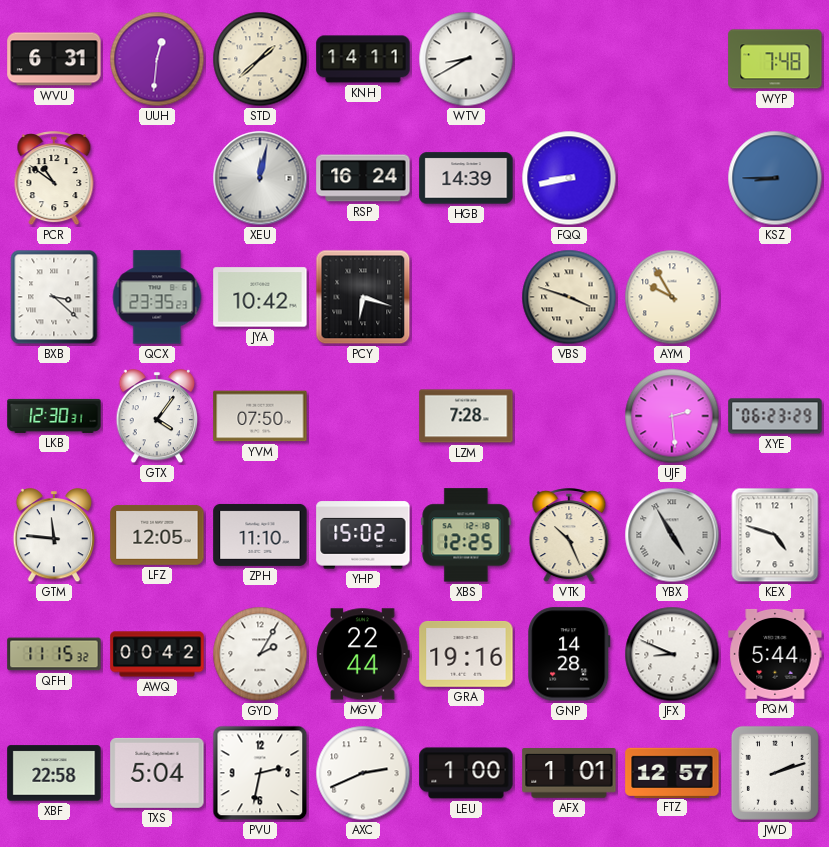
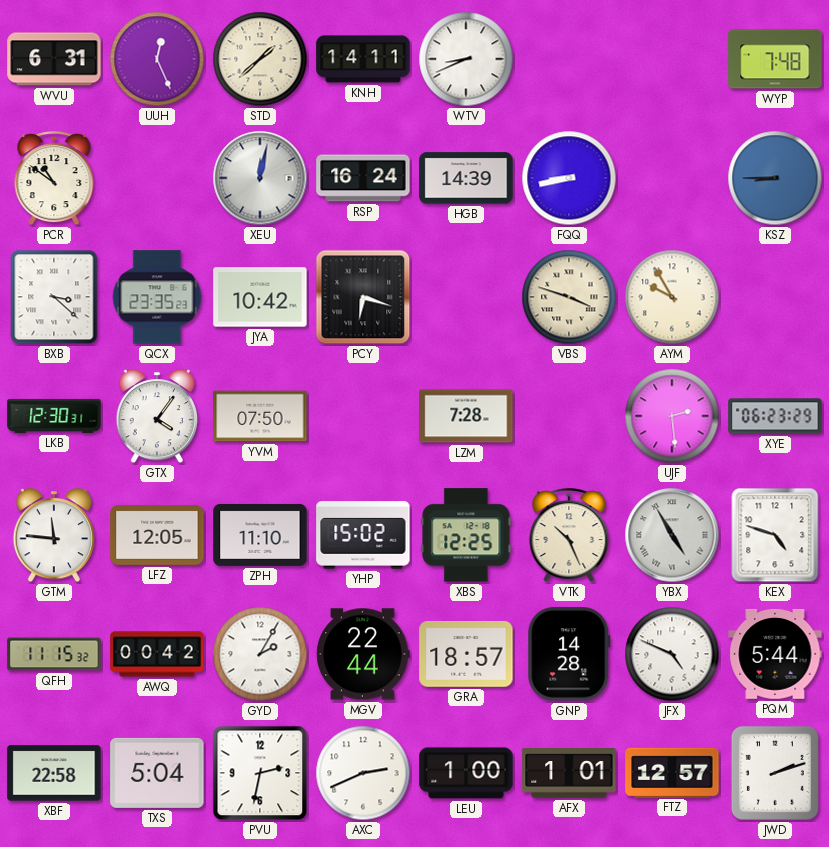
UUH: 12:31 -> 12:26 (157, 59)
WTV: 8:40 -> 8:41 (466, 59)
GRA: 19:16 -> 18:57 (466, 655)
JFX: 8:49 -> 4:49 (672, 654)
